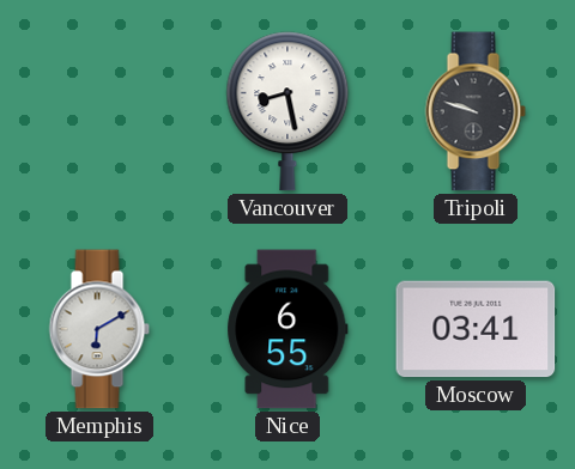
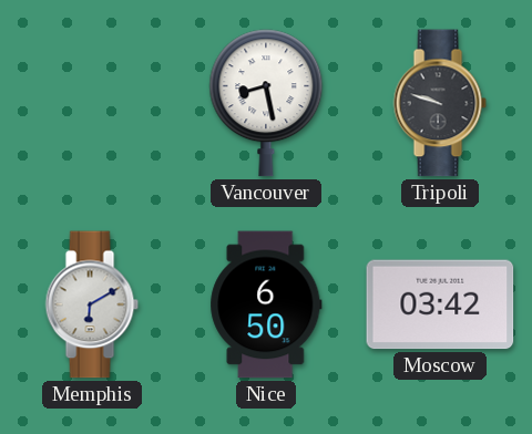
Nice: 6:55 -> 6:50 (266, 304)
Moscow: 03:41 -> 03:42 (440, 304)
